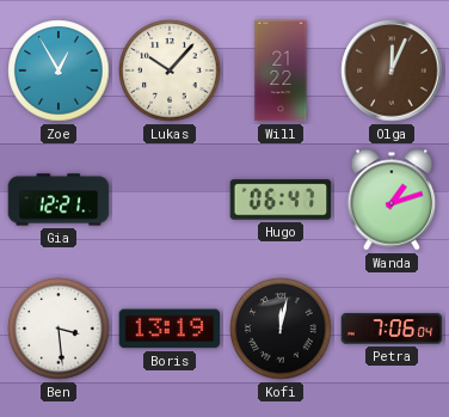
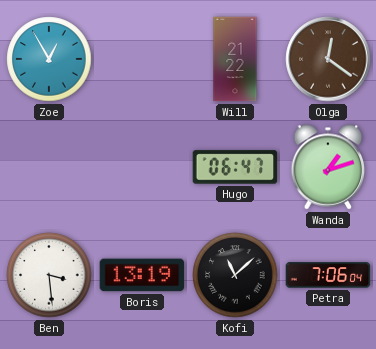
Lukas: 10:07 -> none (170, 70)
Olga: 12:04 -> 12:21 (328, 59)
Gia: 12:21 -> none (59, 200)
Kofi: 12:02 -> 11:08 (235, 275)
